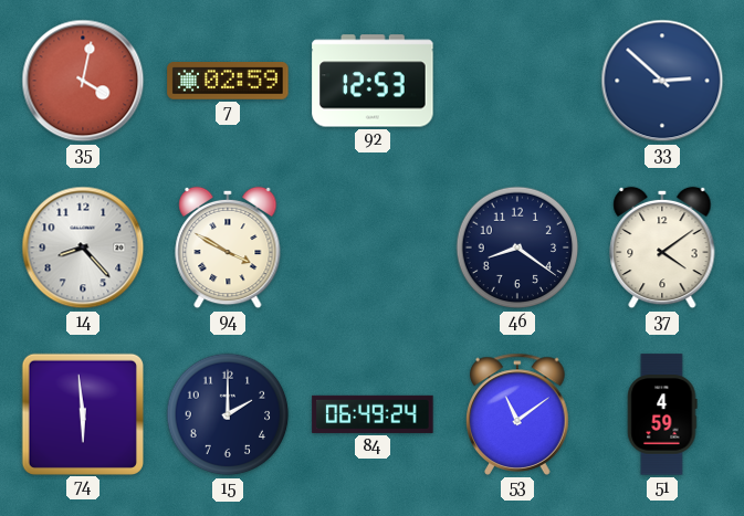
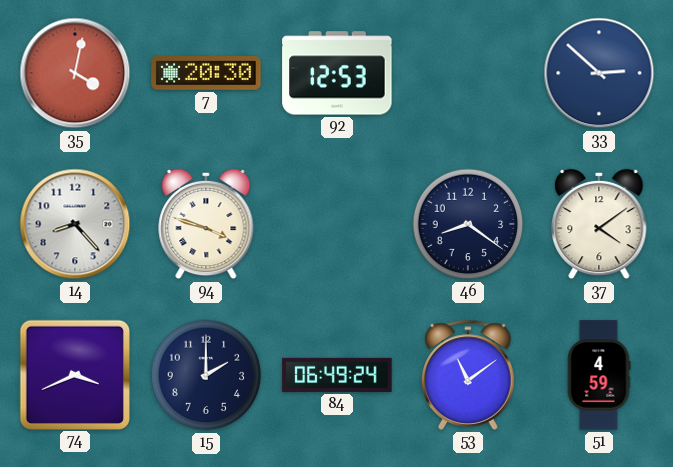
7: 02:59 -> 20:30 (206, 74)
94: 3:50 -> 3:48 (206, 224)
74: 5:59 -> 3:41 (74, 374)
